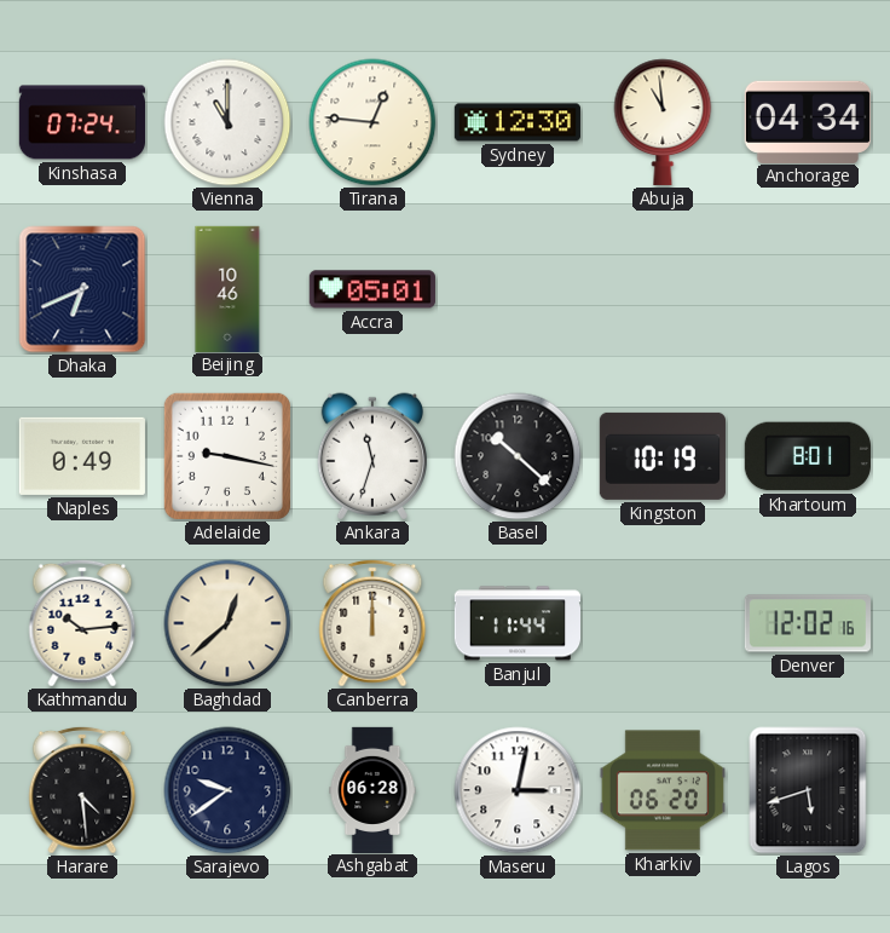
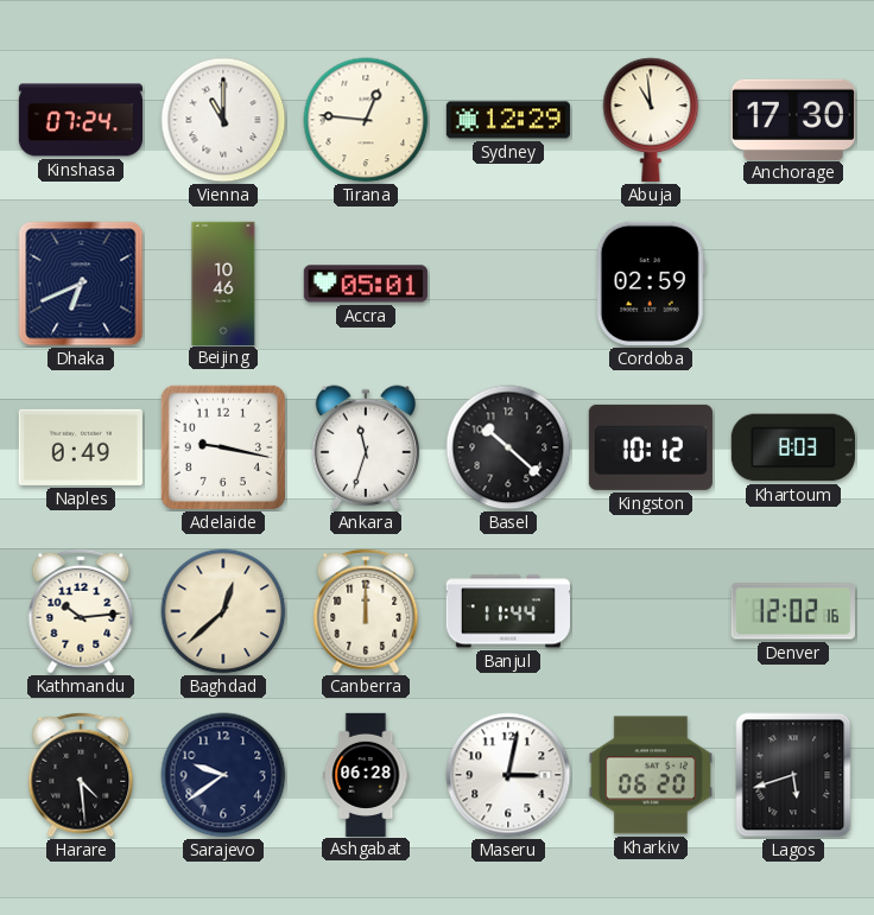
Sydney: 12:30 -> 12:29 (508, 120)
Anchorage: 04:34 -> 17:30 (793, 119)
Cordoba: none -> 02:59 (651, 284)
Kingston: 10:19 -> 10:12 (651, 447)
Khartoum: 8:01 -> 8:03 (793, 447)
